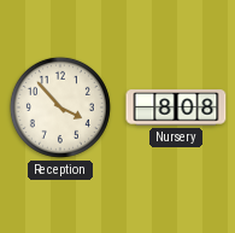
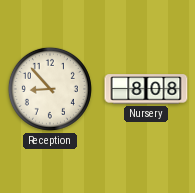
Reception: 3:53 -> 8:53 (50, 89)
